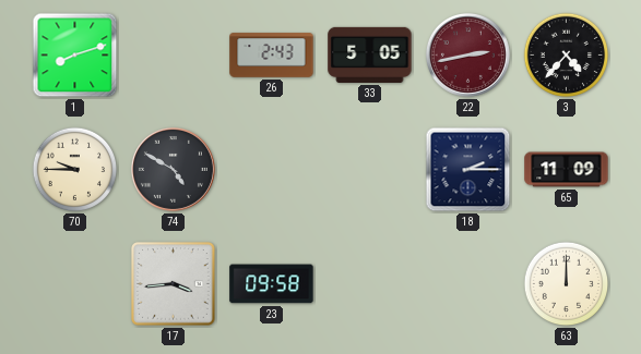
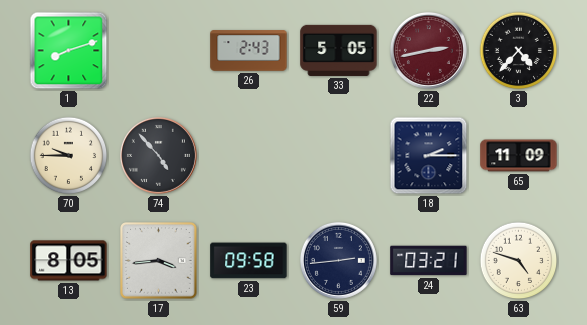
74: 4:50 -> 4:53 (158, 155)
13: none -> 8:05 (69, 261)
59: none -> 2:44 (338, 260)
24: none -> 03:21 (429, 261)
63: 12:00 -> 4:48 (519, 261)
